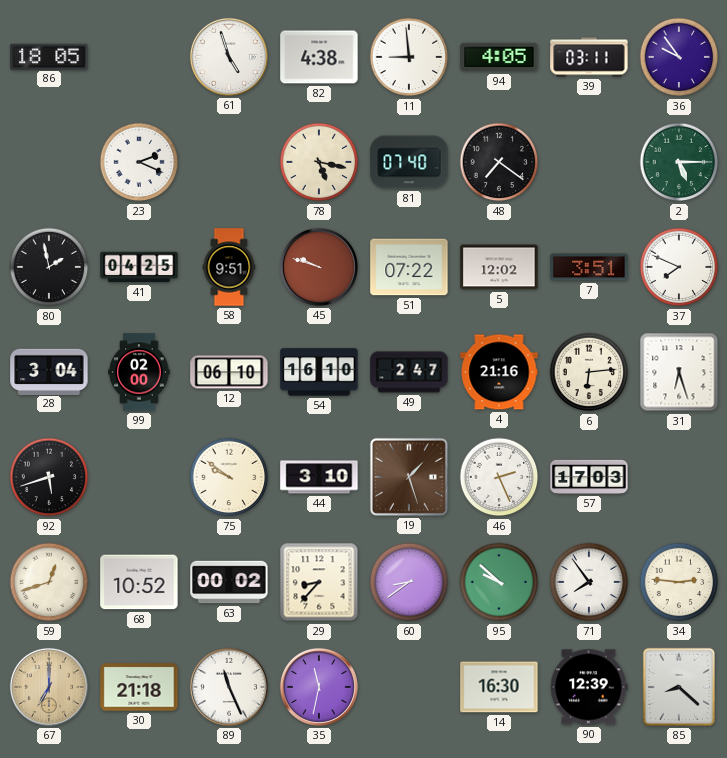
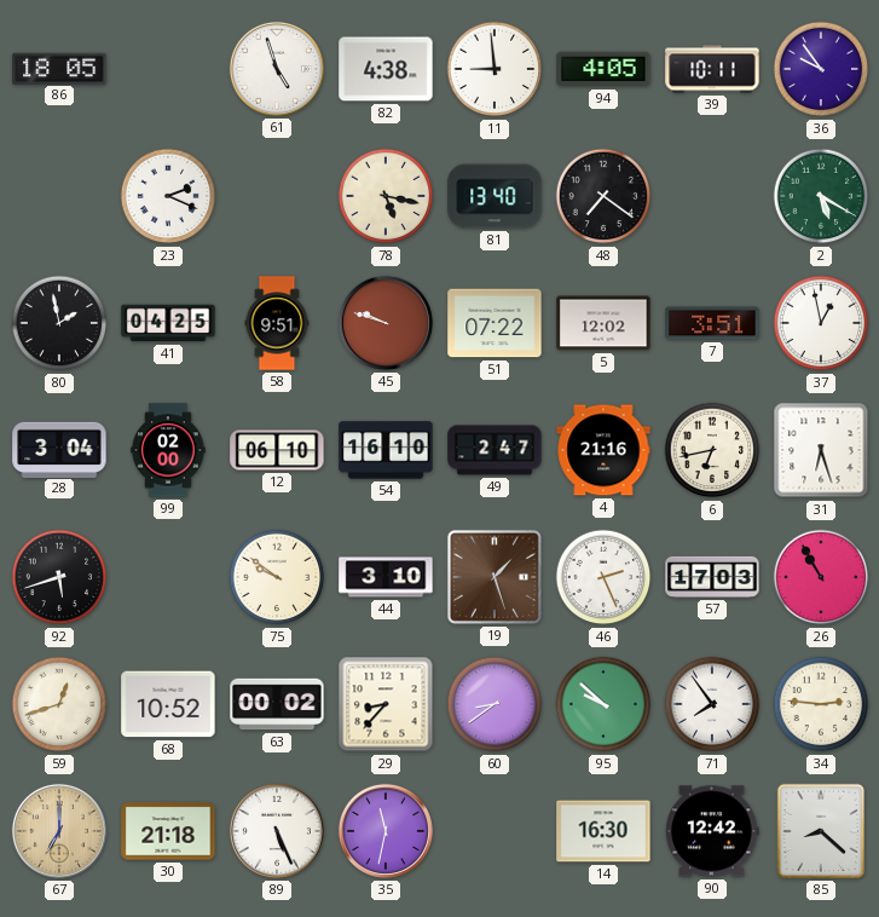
39: 03:11 -> 10:11 (712, 69)
81: 07:40 -> 13:40 (495, 196)
2: 5:15 -> 5:20 (821, 196)
37: 7:49 -> 12:58 (821, 323)
6: 6:14 -> 6:43 (712, 450)
26: none -> 10:55 (821, 577)
89: 11:26 -> 5:26 (277, 831)
90: 12:39 -> 12:42 (712, 831)
